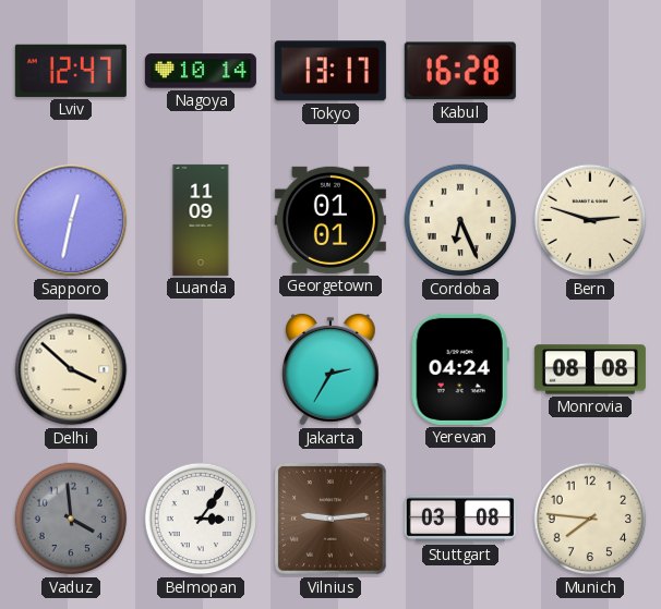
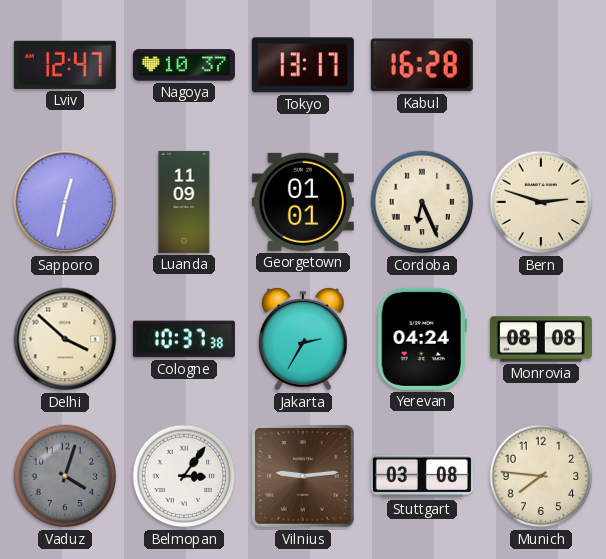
Nagoya: 10:14 -> 10:37 (184, 65)
Cologne: none -> 10:37 (184, 339)
Vaduz: 3:59 -> 4:03 (65, 476)
